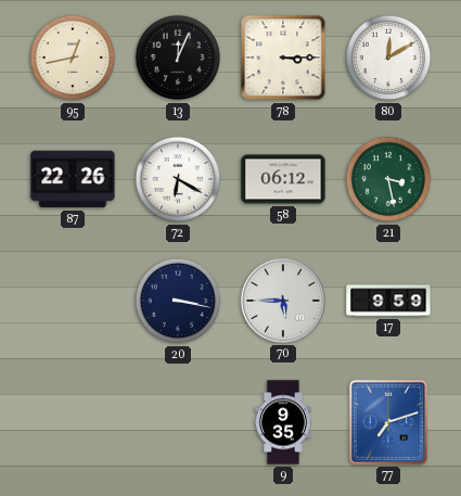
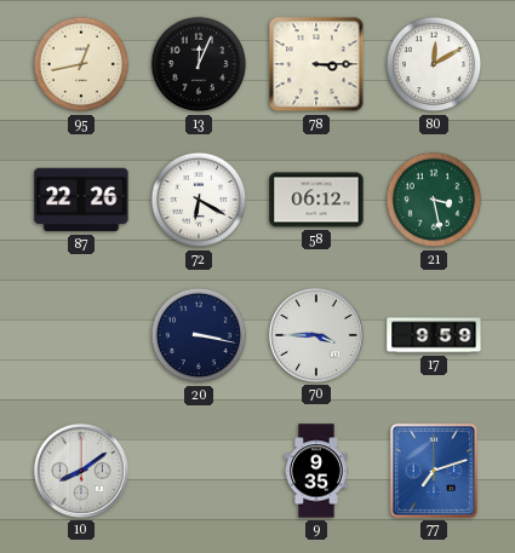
70: 5:45 -> 3:45 (316, 335)
10: none -> 8:09 (81, 471)
